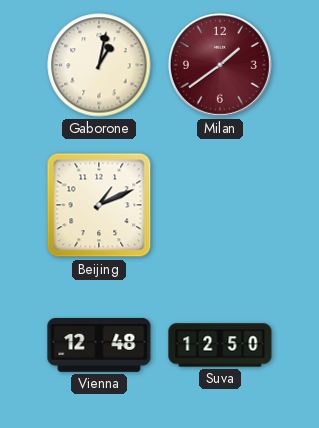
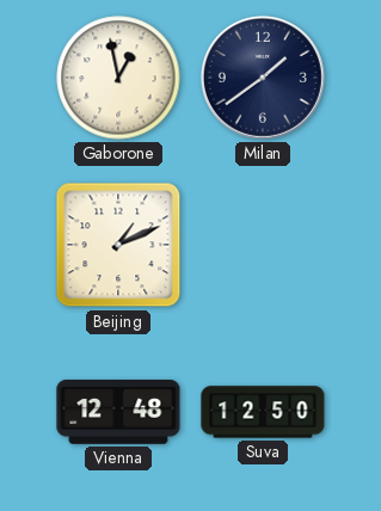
Gaborone: 1:02 -> 12:58 (118, 78)
Milan dial: burgundy -> navy (263, 78)
